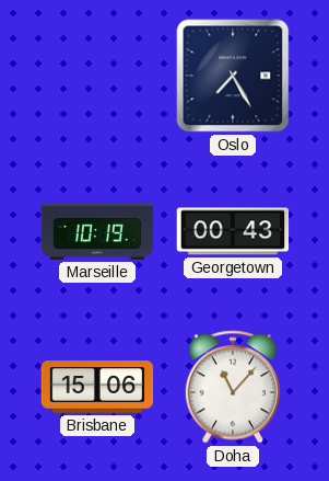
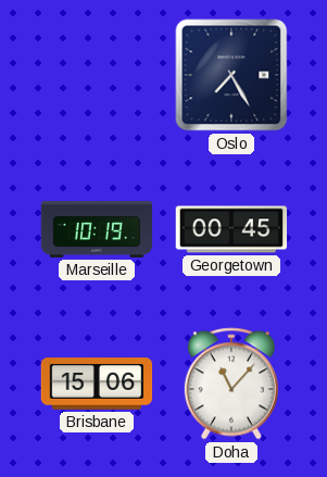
Georgetown: 00:43 -> 00:45 (231, 229)
